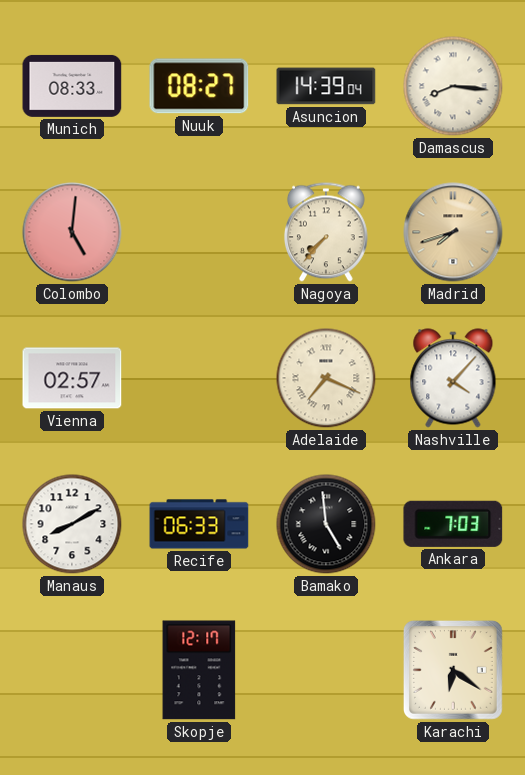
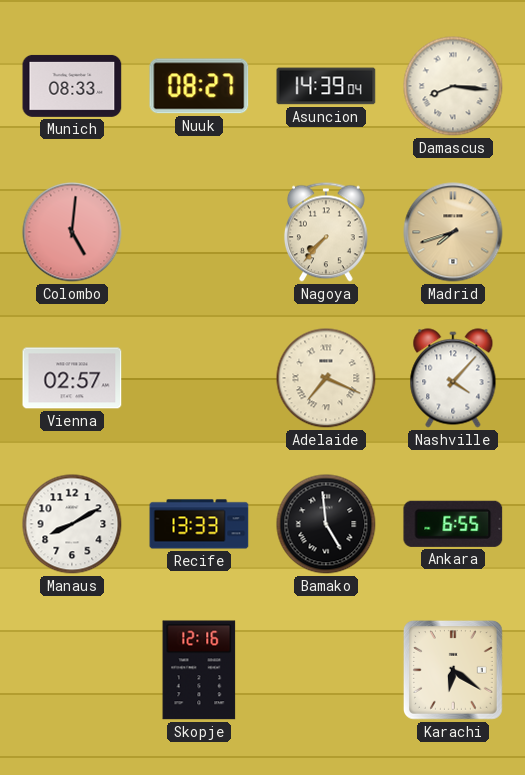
Recife: 06:33 -> 13:33 (199, 524)
Ankara: 7:03 -> 6:55 (453, 524)
Skopje: 12:17 -> 12:16 (199, 670)
